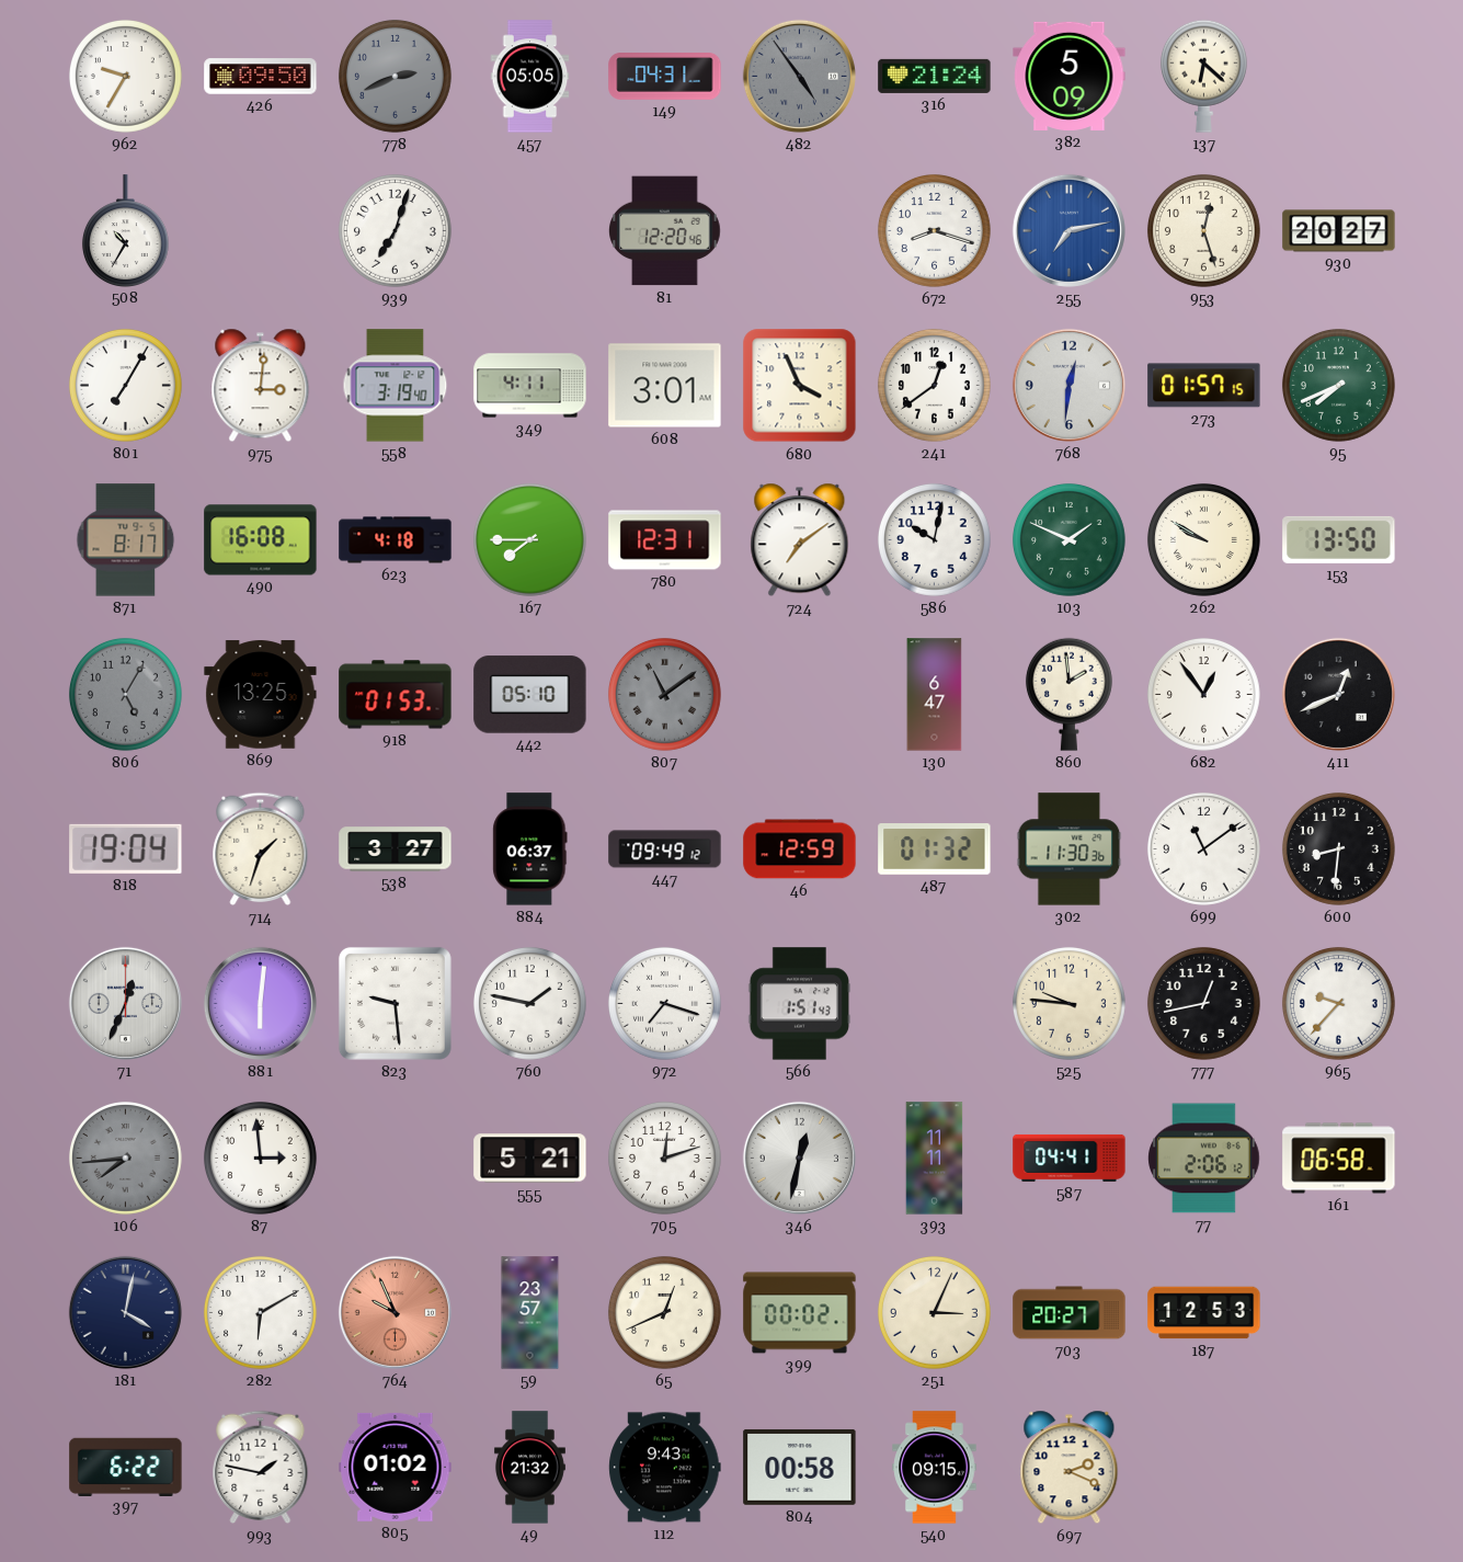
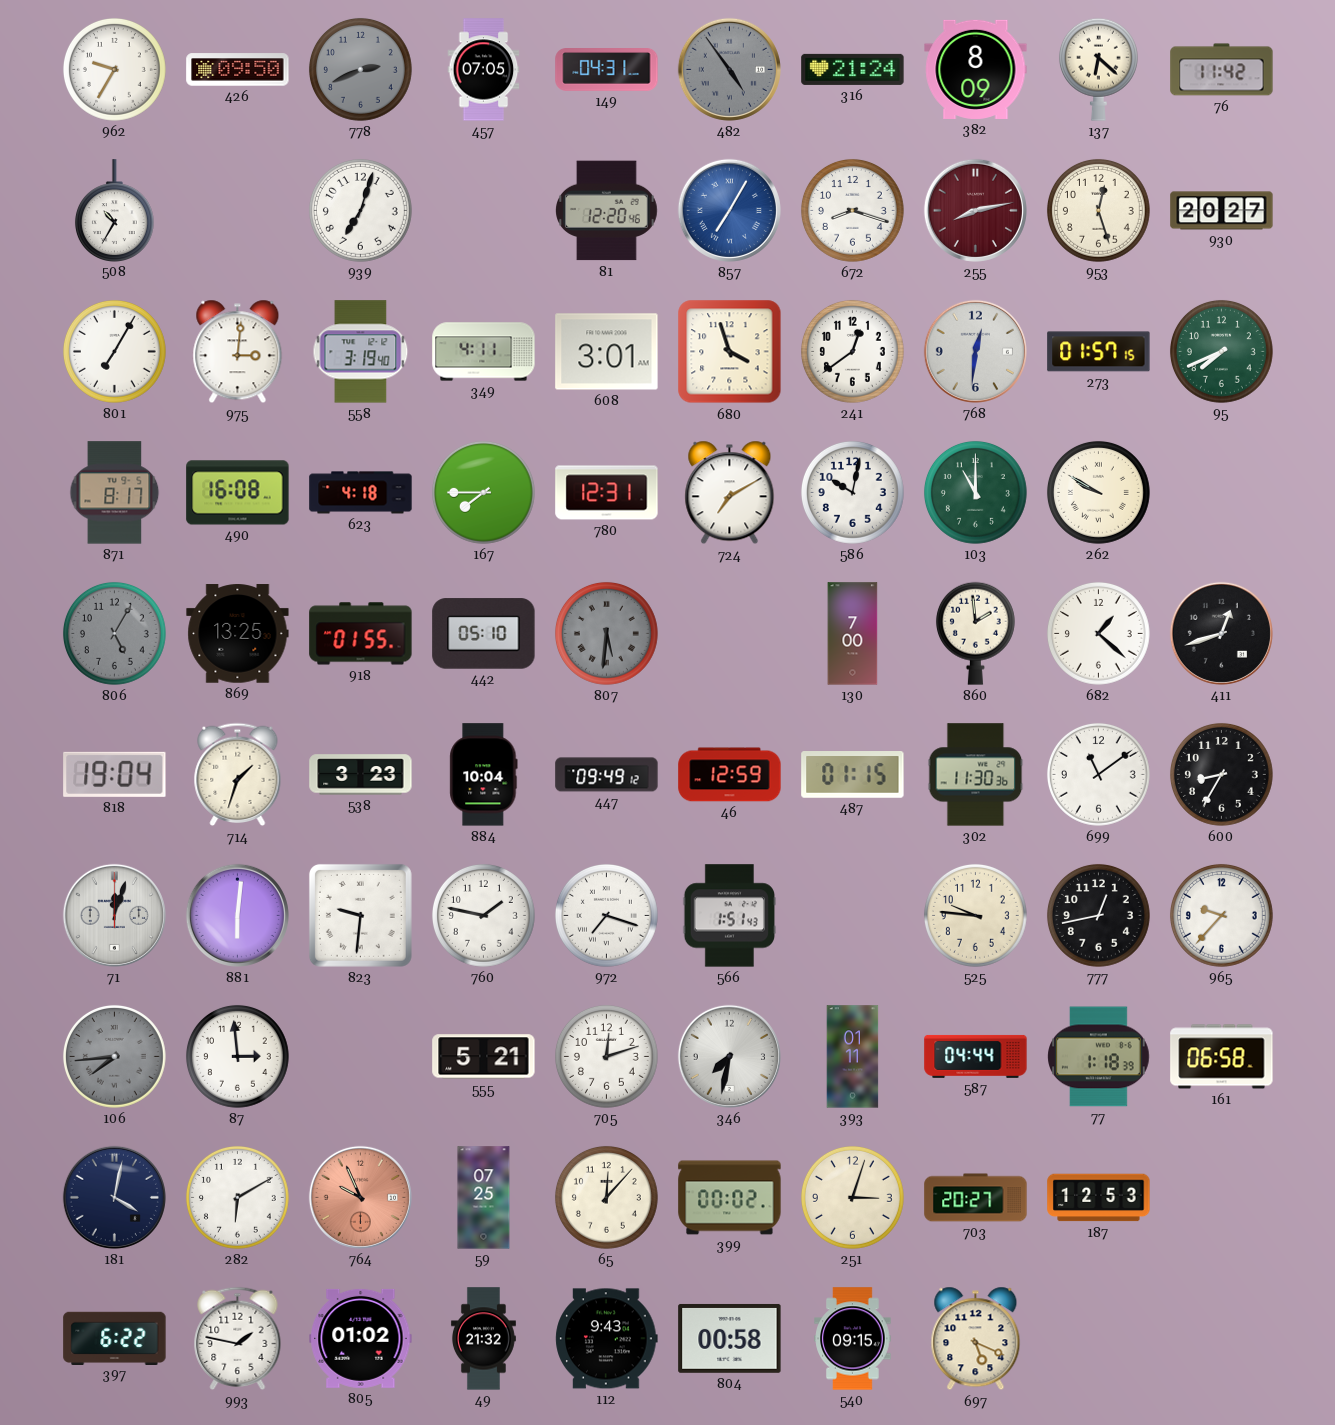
457: 05:05 -> 07:05 (484, 70)
382: 5:09 -> 8:09 (976, 69)
76: none -> 11:42 (1222, 70)
857: none -> 7:05 (729, 210)
255: 7:13 -> 8:13 (975, 210)
255 dial: blue -> burgundy (975, 210)
680: 3:56 -> 3:57 (730, 352)
724: 7:09 -> 7:10 (730, 493)
103: 1:49 -> 11:00 (975, 492)
153: 13:50 -> none (1339, 539)
918: 01:53 -> 01:55 (361, 634)
807: 11:09 -> 5:31 (606, 633)
130: 6:47 -> 7:00 (853, 634)
682: 12:54 -> 1:22 (1098, 633)
411: 12:41 -> 12:42 (1221, 633)
538: 3:27 -> 3:23 (361, 775)
884: 06:37 -> 10:04 (484, 775)
487: 01:32 -> 01:15 (853, 775)
600: 8:31 -> 8:35 (1221, 774)
71: 12:34 -> 12:03 (114, 915)
823: 9:29 -> 9:31 (360, 915)
346: 12:32 -> 7:32 (729, 1056)
393: 11:11 -> 01:11 (853, 1057)
587: 04:41 -> 04:44 (976, 1056)
77: 2:06 -> 1:18 (1099, 1057)
59: 23:57 -> 07:25 (484, 1198)
65: 12:41 -> 12:07 (606, 1197)
251: 3:04 -> 3:03 (852, 1197)
697: 2:19 -> 5:19 (976, 1339)
